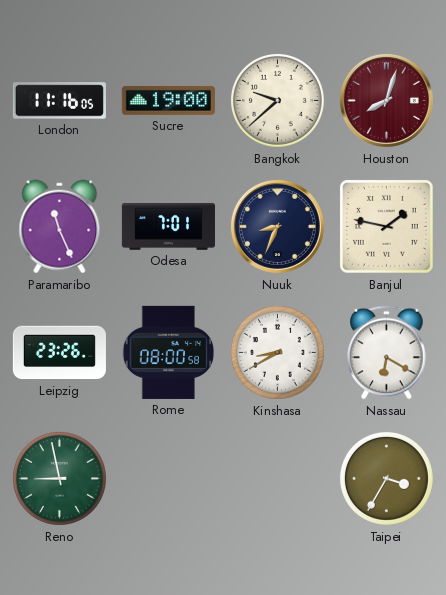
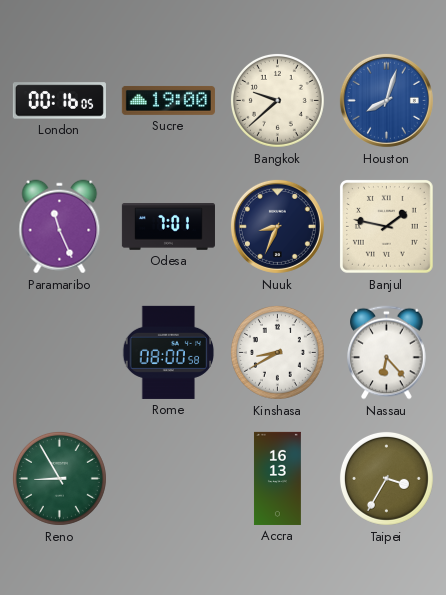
London: 11:16 -> 00:16 (59, 101)
Houston dial: burgundy -> blue (386, 100)
Leipzig: 23:26 -> none (59, 353)
Nassau: 6:20 -> 6:23 (387, 353)
Reno: 8:58 -> 8:55 (59, 478)
Accra: none -> 16:13 (277, 478)
